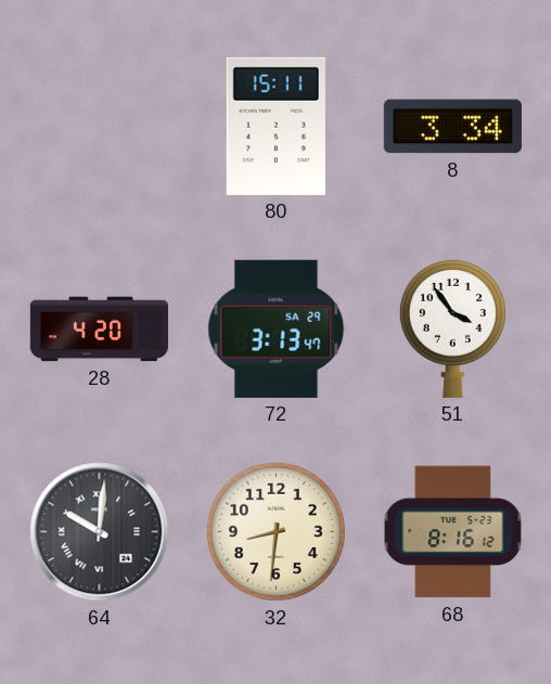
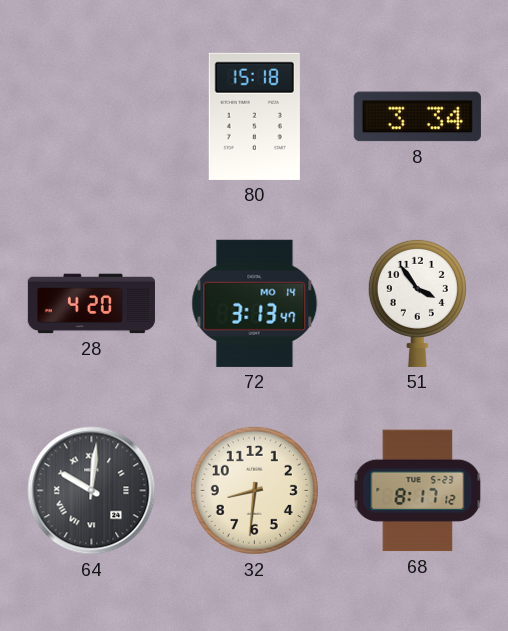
80: 15:11 -> 15:18 (254, 116)
72 date: SA 29 -> MO 14 (255, 303)
68: 8:16 -> 8:17 (418, 491)
